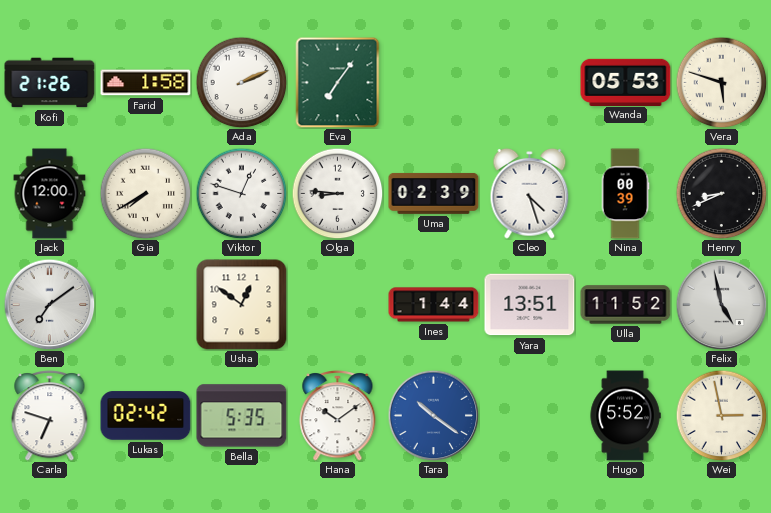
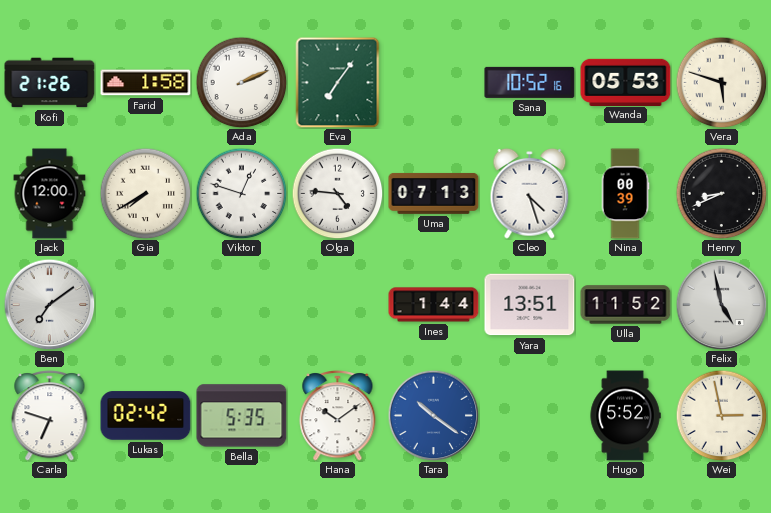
Sana: none -> 10:52 (530, 82)
Olga: 8:46 -> 4:46 (337, 193)
Uma: 02:39 -> 07:13 (434, 193)
Usha: 12:51 -> none (242, 305)
